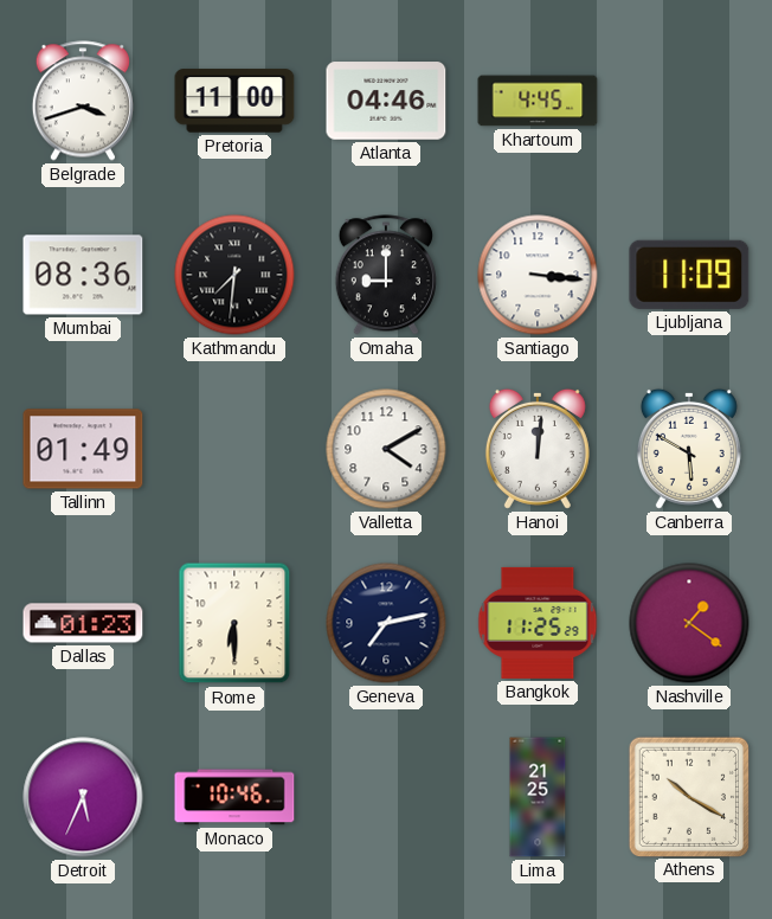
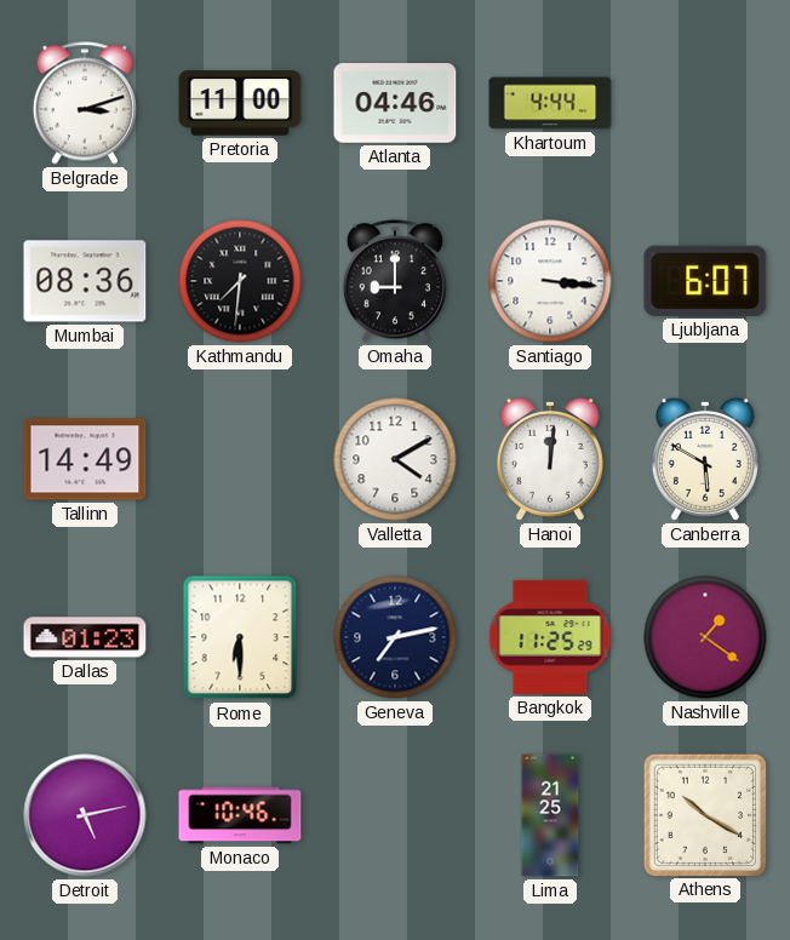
Belgrade: 3:42 -> 3:12 (85, 103)
Khartoum: 4:45 -> 4:44 (550, 103)
Ljubljana: 11:09 -> 6:07 (705, 281)
Tallinn: 01:49 -> 14:49 (85, 459)
Detroit: 5:34 -> 5:13 (85, 815)
